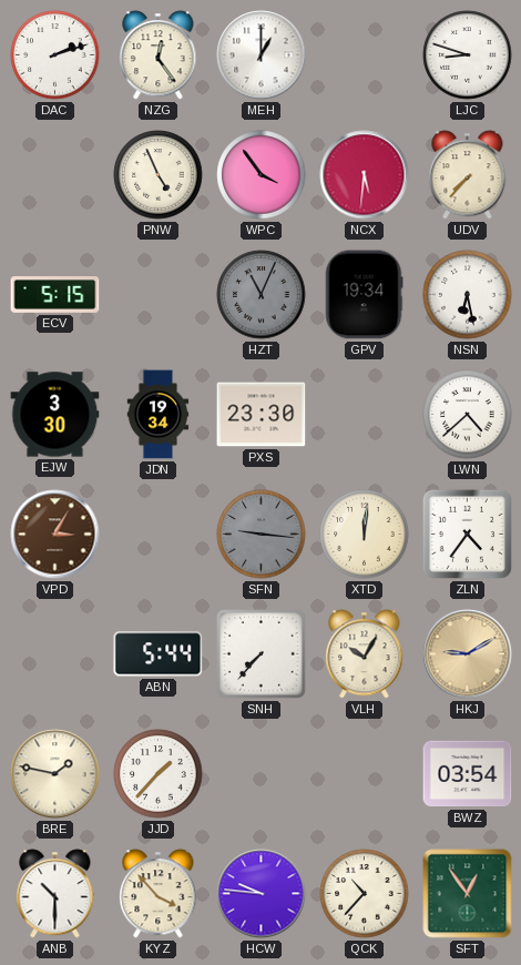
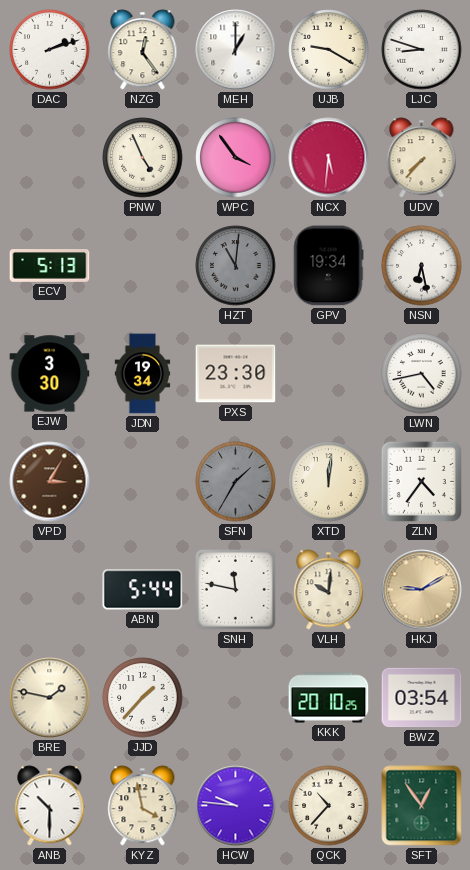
UJB: none -> 9:20 (329, 50)
ECV: 5:15 -> 5:13 (50, 266)
HZT: 11:04 -> 11:01 (236, 266)
LWN: 4:38 -> 4:43 (422, 374)
SFN: 9:16 -> 1:35 (236, 482)
SNH: 7:37 -> 11:47 (236, 590)
VLH: 10:05 -> 10:01 (329, 590)
KKK: none -> 20:10 (329, 698)
KYZ: 3:53 -> 3:58 (143, 806)
